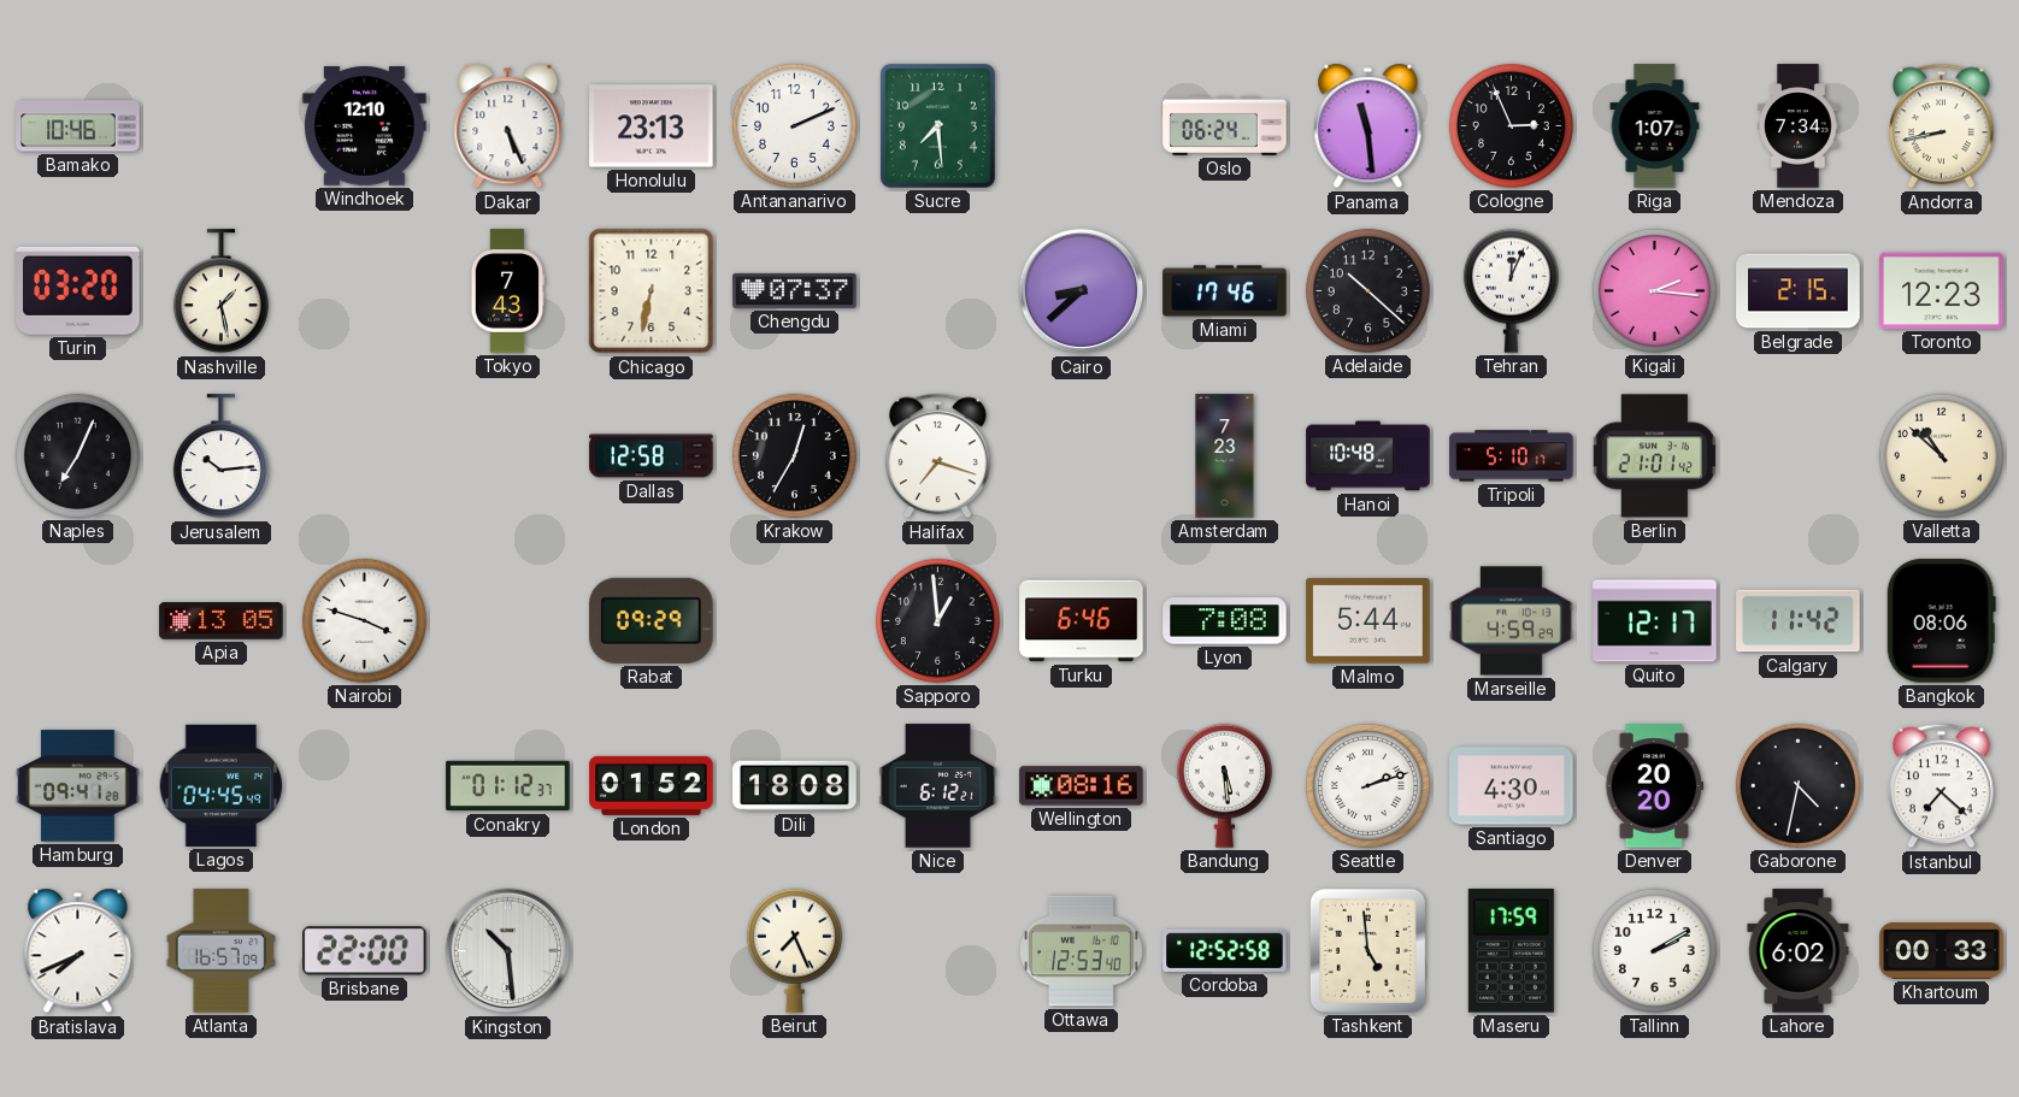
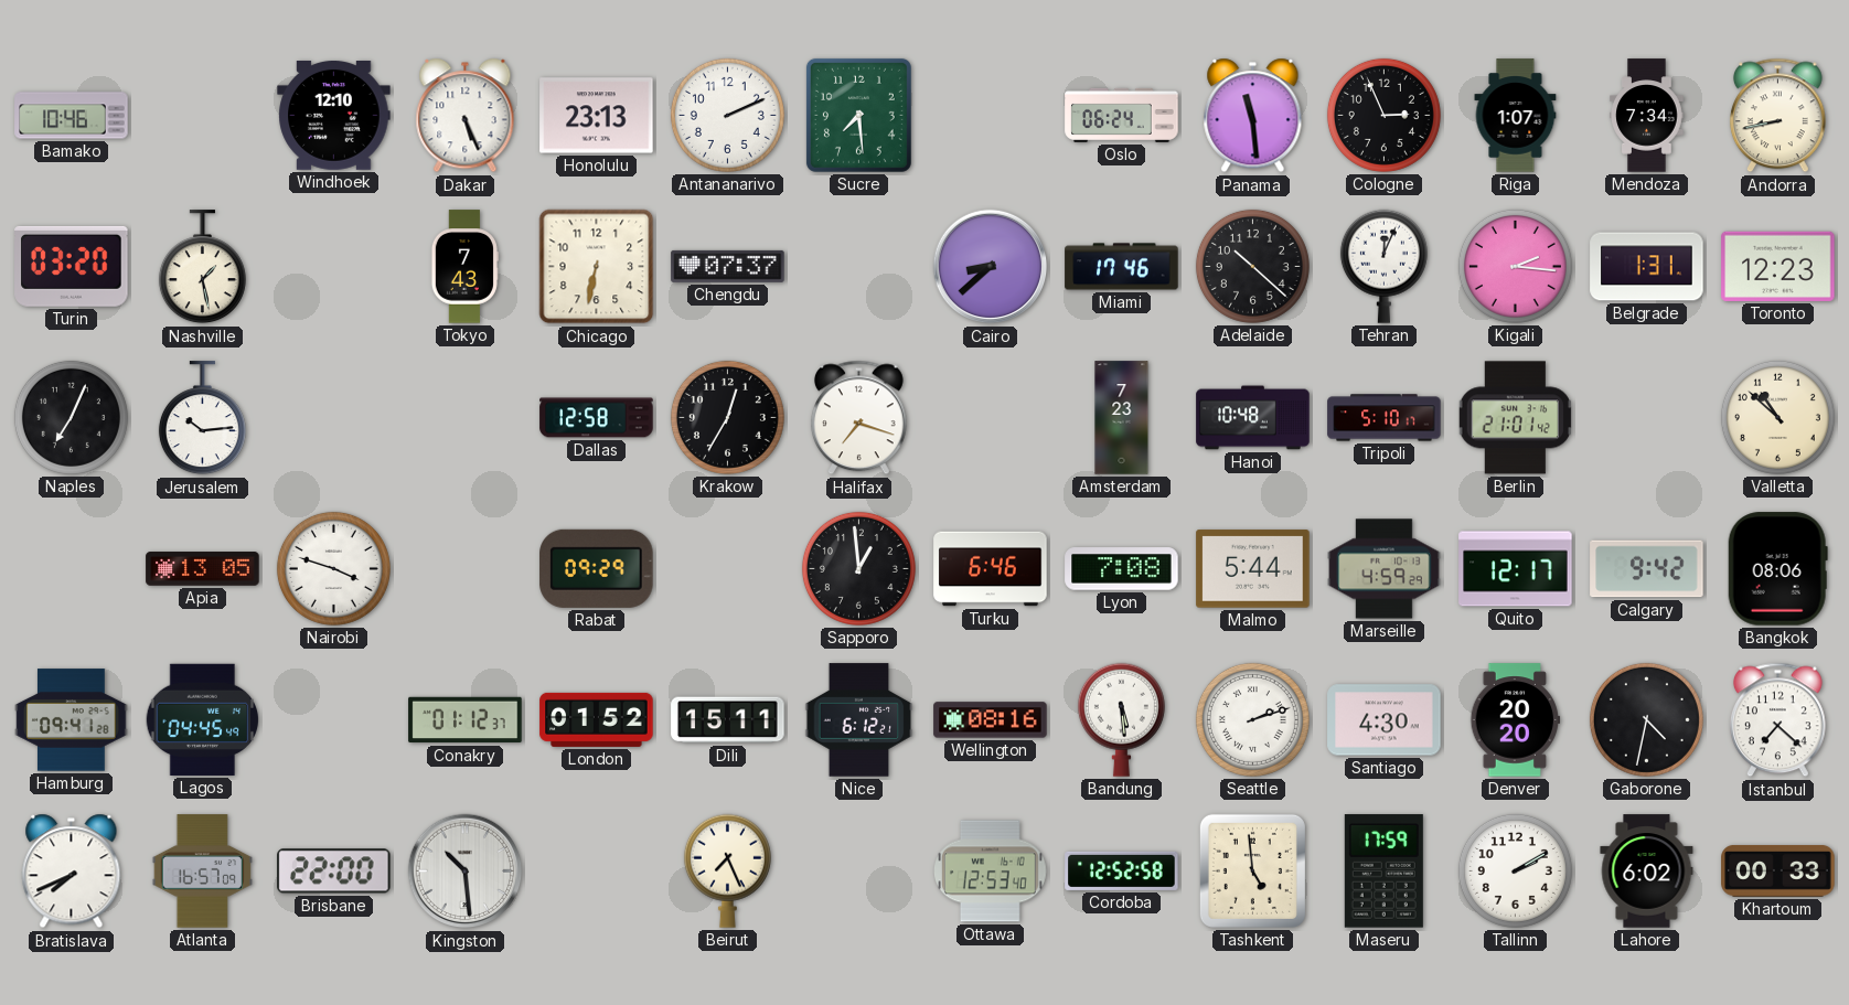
Belgrade: 2:15 -> 1:31 (1647, 267)
Calgary: 11:42 -> 9:42 (1647, 569)
Dili: 18:08 -> 15:11 (728, 720)
